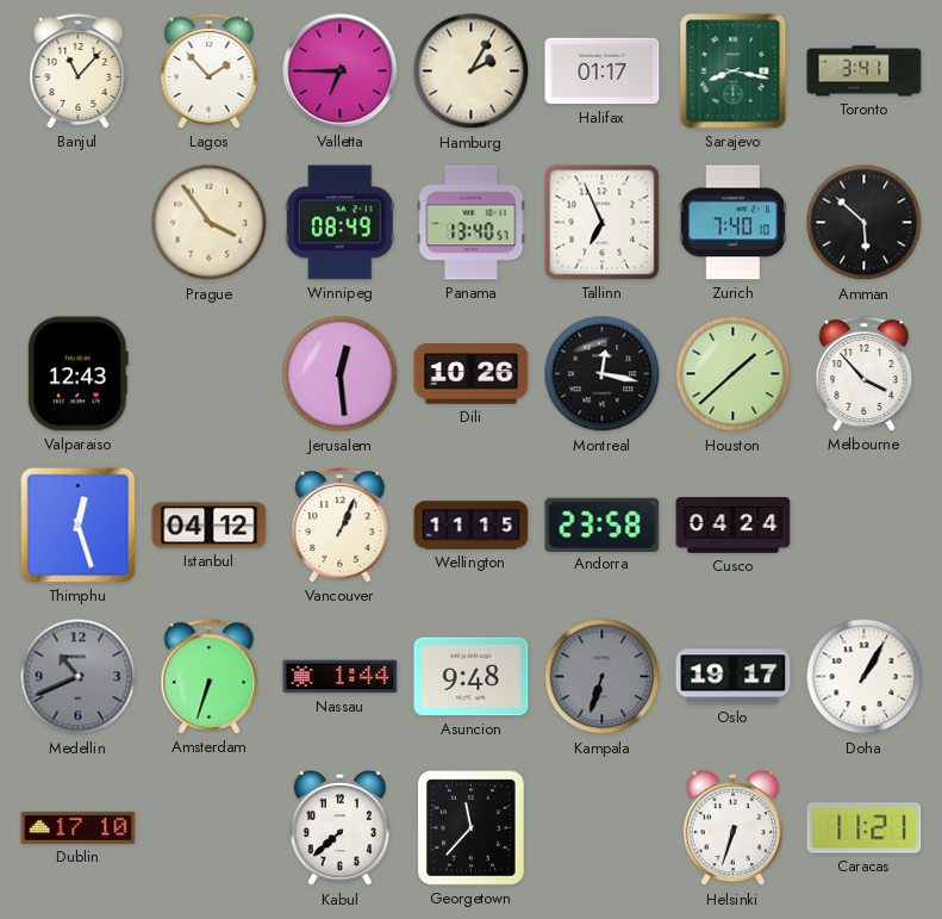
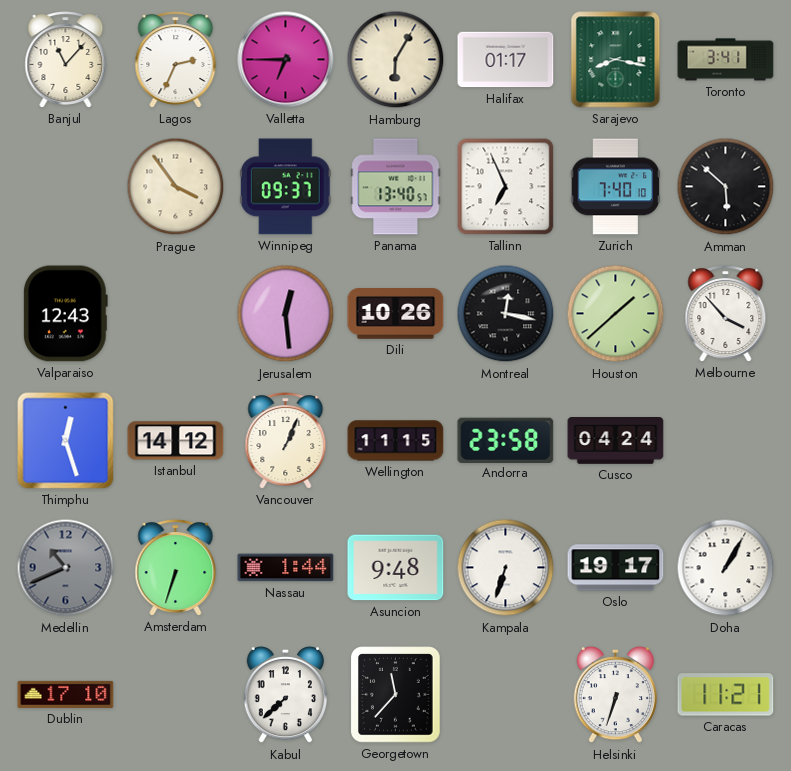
Lagos: 1:53 -> 2:34 (176, 60)
Hamburg: 2:05 -> 6:05 (396, 60)
Winnipeg: 08:49 -> 09:37 (285, 187)
Istanbul: 04:12 -> 14:12 (176, 441)
Kampala dial: grey -> white (506, 568)
